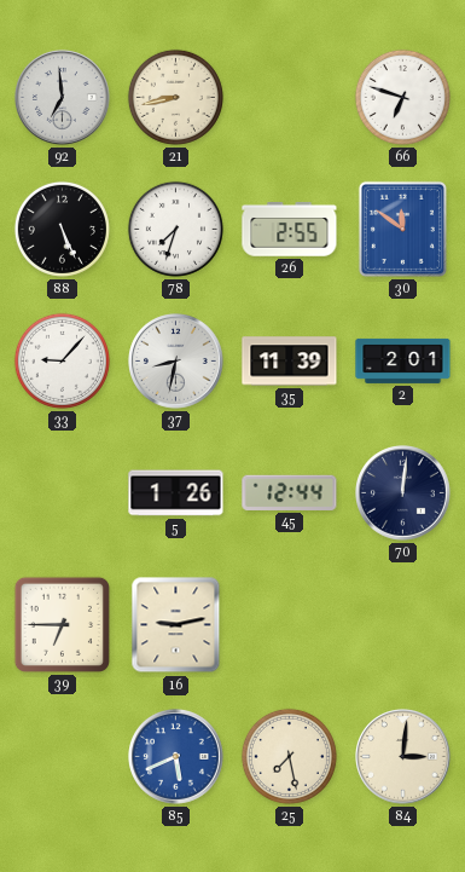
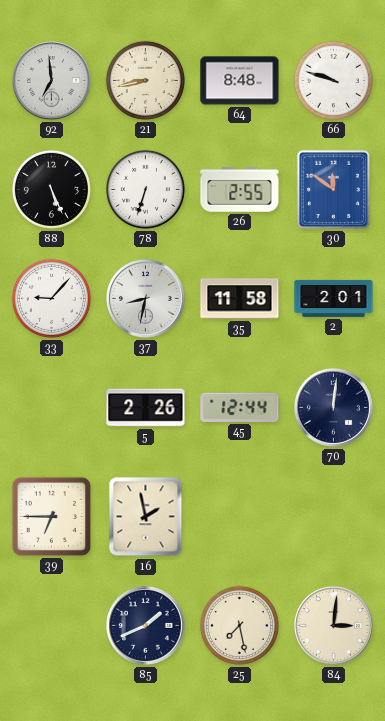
64: none -> 8:48 (240, 81)
66: 6:48 -> 9:48 (333, 80)
78: 7:33 -> 6:33 (145, 189)
35: 11:39 -> 11:58 (240, 299)
5: 1:26 -> 2:26 (146, 408)
16: 9:13 -> 1:58 (146, 517)
85: 5:41 -> 1:41 (146, 626)
85 dial: blue -> navy (146, 626)
